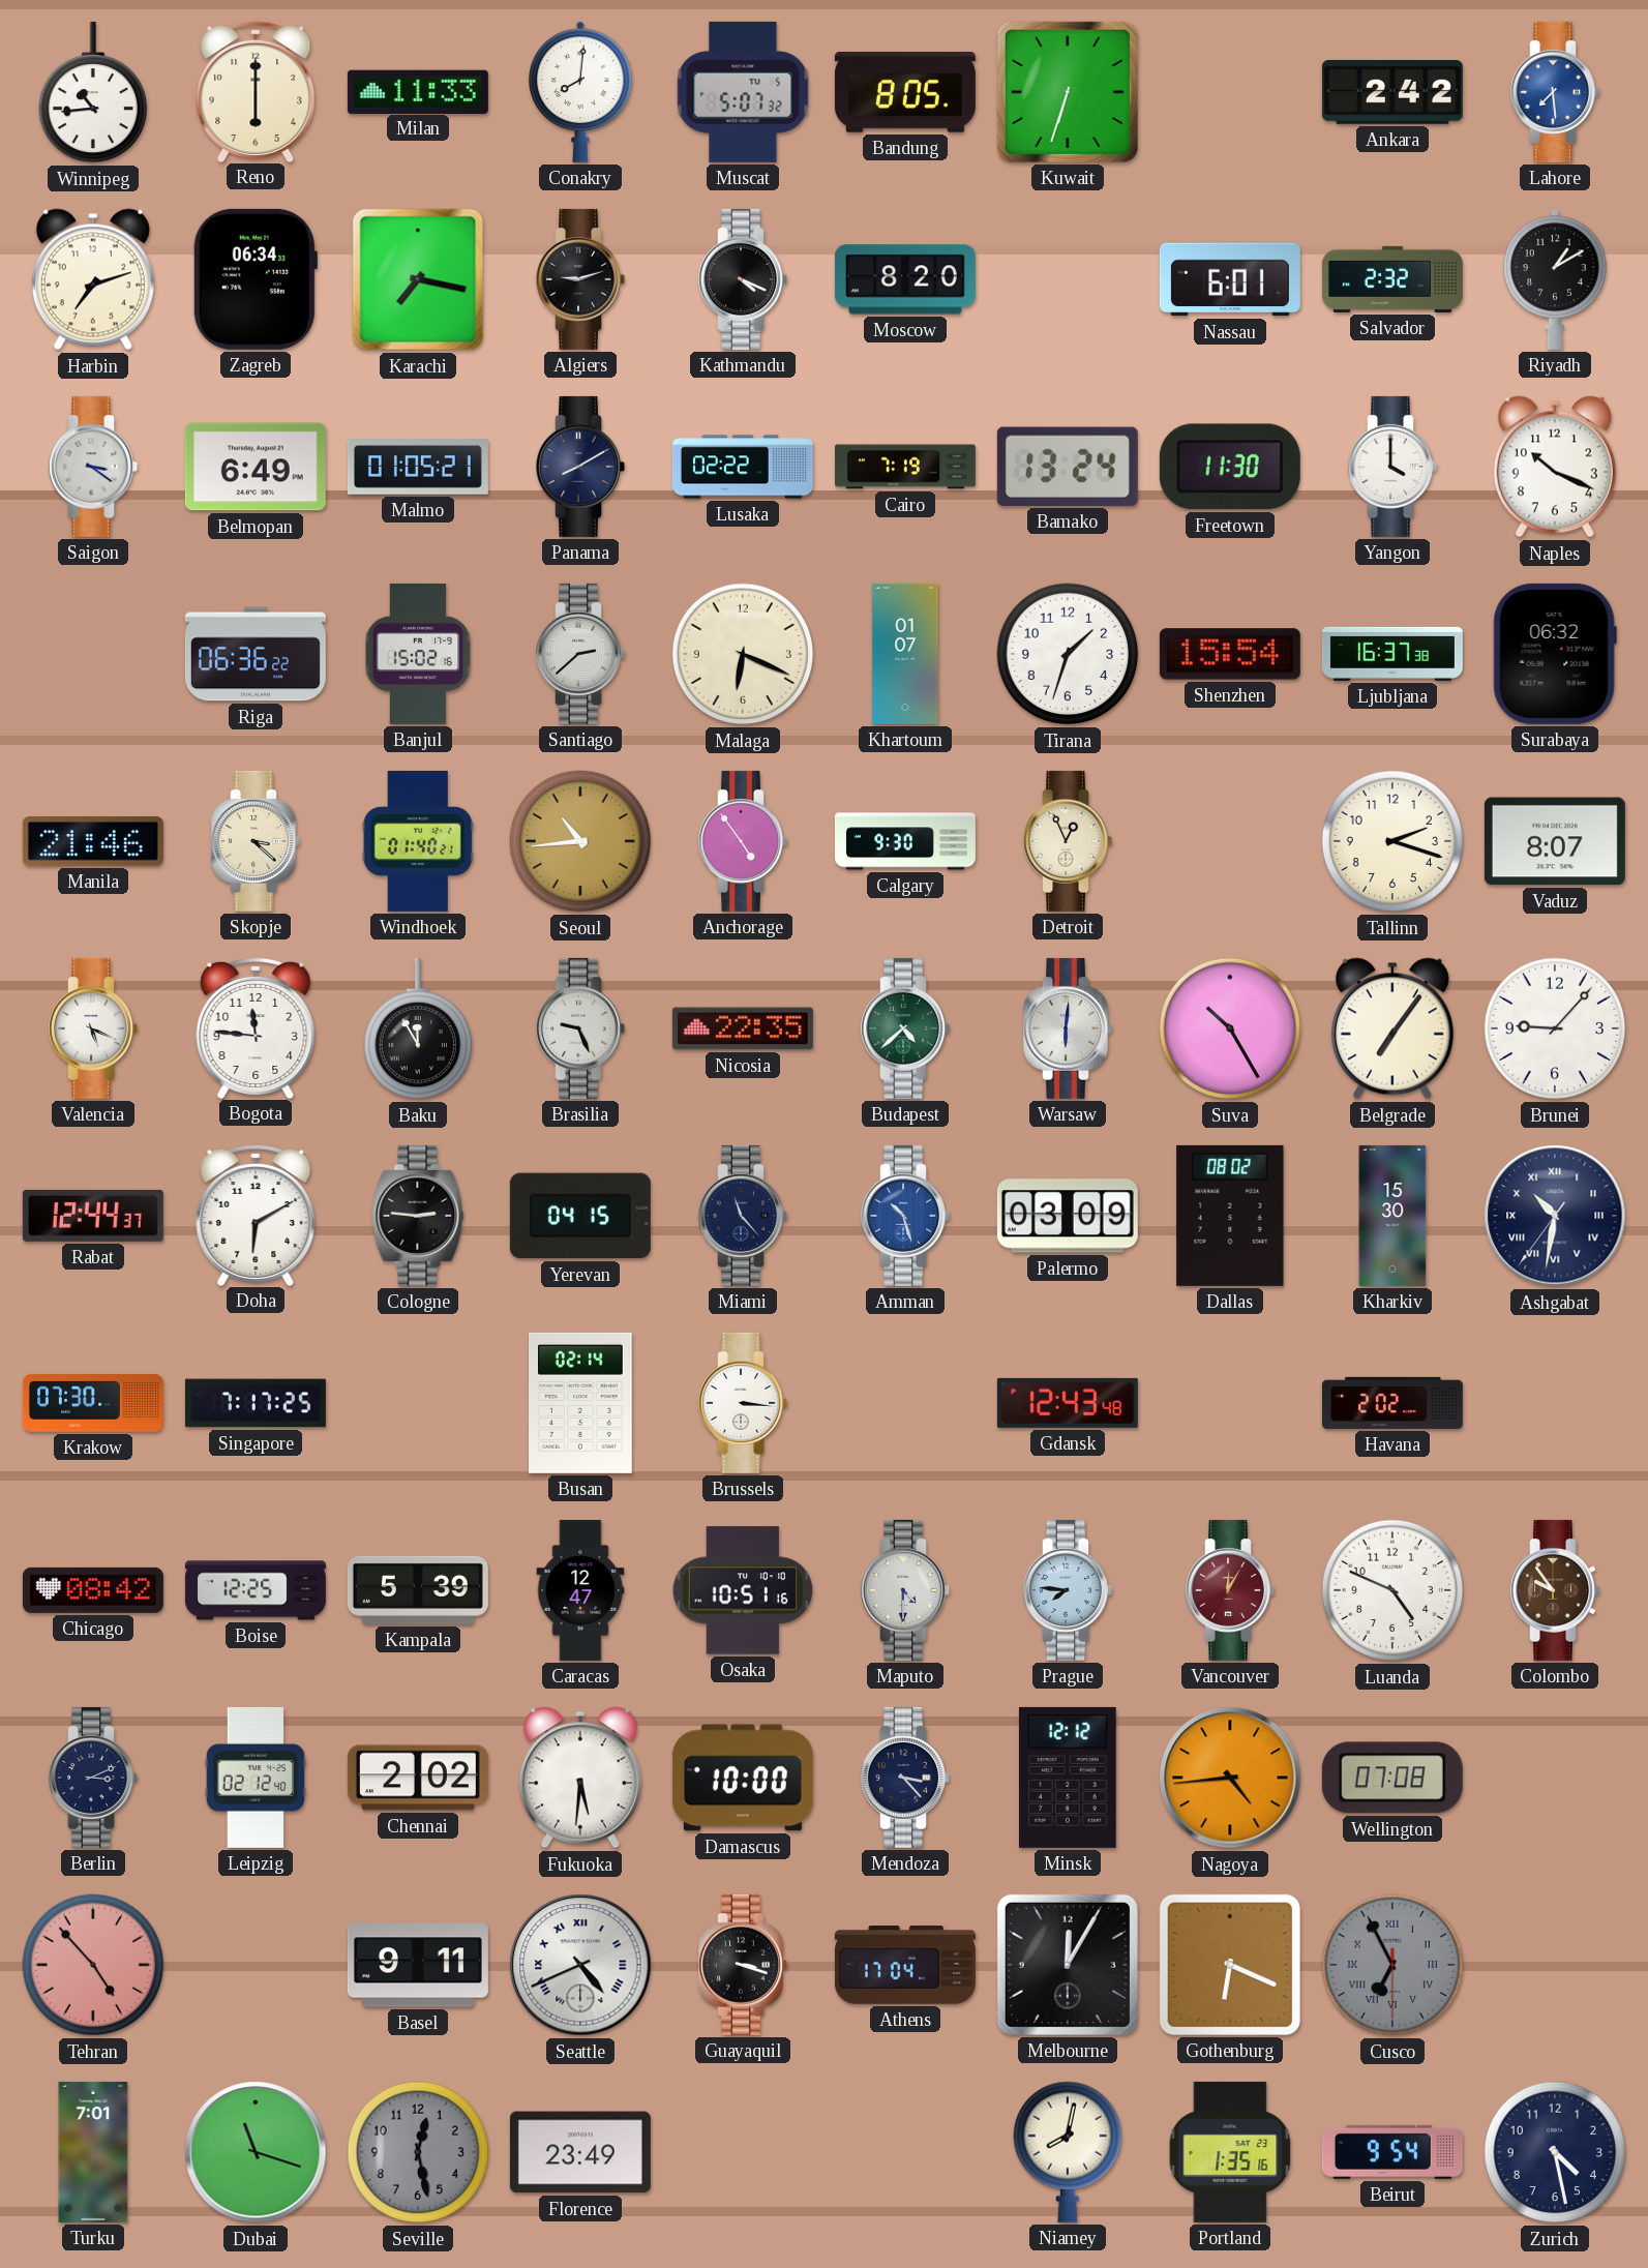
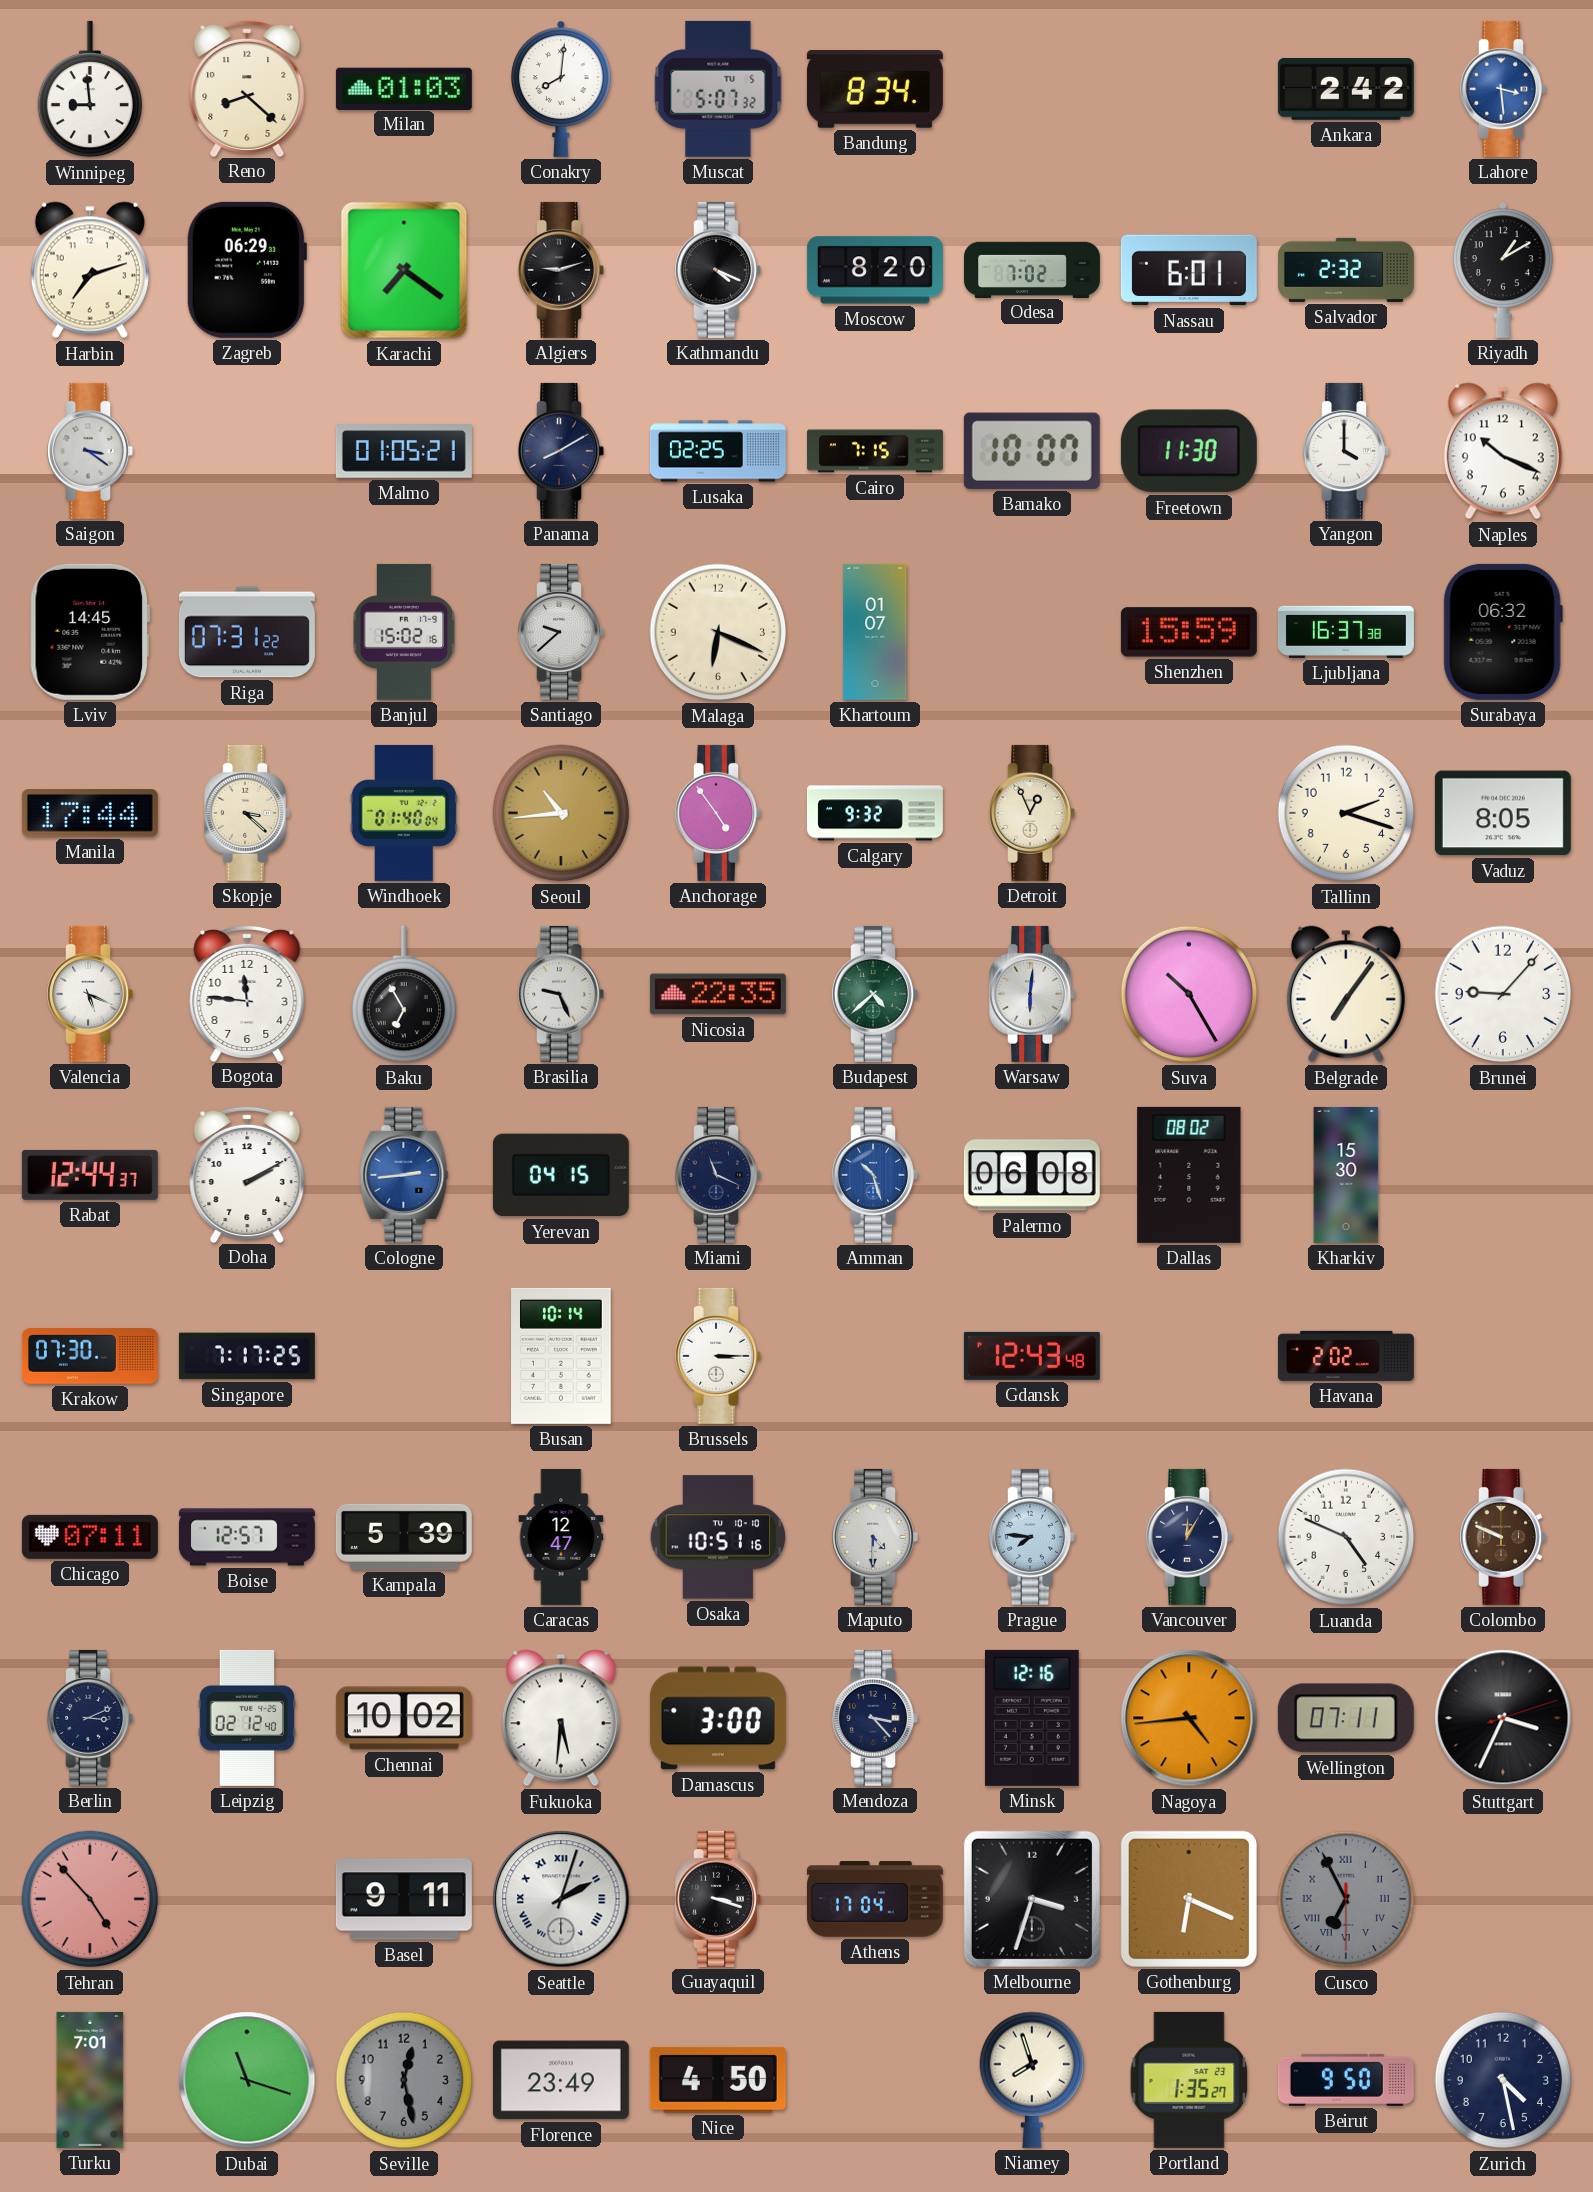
Winnipeg: 10:44 -> 8:59 (89, 89)
Reno: 6:00 -> 8:22 (247, 88)
Milan: 11:33 -> 01:03 (404, 88)
Bandung: 8:05 -> 8:34 (875, 89)
Kuwait: 6:33 -> none (1068, 92)
Lahore: 7:29 -> 3:29 (1503, 89)
Zagreb: 06:34 -> 06:29 (247, 270)
Karachi: 7:17 -> 7:21 (404, 270)
Odesa: none -> 7:02 (1032, 269)
Belmopan: 6:49 -> none (256, 467)
Lusaka: 02:22 -> 02:25 (718, 451)
Cairo: 7:19 -> 7:15 (875, 451)
Bamako: 13:24 -> 10:07 (1032, 451)
Lviv: none -> 14:45 (90, 632)
Riga: 06:36 -> 07:31 (247, 632)
Santiago: 2:38 -> 9:38 (561, 632)
Tirana: 1:33 -> none (1068, 654)
Shenzhen: 15:54 -> 15:59 (1189, 632)
Manila: 21:46 -> 17:44 (90, 813)
Windhoek: 01:40:21 -> 01:40:04 (404, 813)
Calgary: 9:30 -> 9:32 (875, 813)
Vaduz: 8:07 -> 8:05 (1503, 813)
Baku: 11:55 -> 6:55 (403, 994)
Doha: 6:10 -> 2:10 (247, 1174)
Cologne: 2:46 -> 2:44 (404, 1175)
Cologne dial: black -> blue (404, 1175)
Miami: 11:23 -> 11:19 (718, 1175)
Palermo: 03:09 -> 06:08 (1032, 1175)
Ashgabat: 10:31 -> none (1555, 1216)
Busan: 02:14 -> 10:14 (561, 1356)
Brussels: 3:16 -> 3:15 (718, 1356)
Chicago: 08:42 -> 07:11 (90, 1537)
Boise: 12:25 -> 12:57 (247, 1537)
Vancouver dial: burgundy -> navy (1189, 1537)
Colombo: 9:54 -> 9:49 (1503, 1537)
Chennai: 2:02 -> 10:02 (404, 1718)
Damascus: 10:00 -> 3:00 (718, 1718)
Minsk: 12:12 -> 12:16 (1032, 1718)
Wellington: 07:08 -> 07:11 (1346, 1718)
Stuttgart: none -> 3:34 (1503, 1718)
Seattle: 4:41 -> 2:03 (561, 1899)
Melbourne: 12:05 -> 3:33 (1032, 1899)
Nice: none -> 4:50 (718, 2080)
Niamey: 8:02 -> 7:57 (1031, 2080)
Portland: 1:35:16 -> 1:35:27 (1189, 2080)
Beirut: 9:54 -> 9:50 (1346, 2080)
